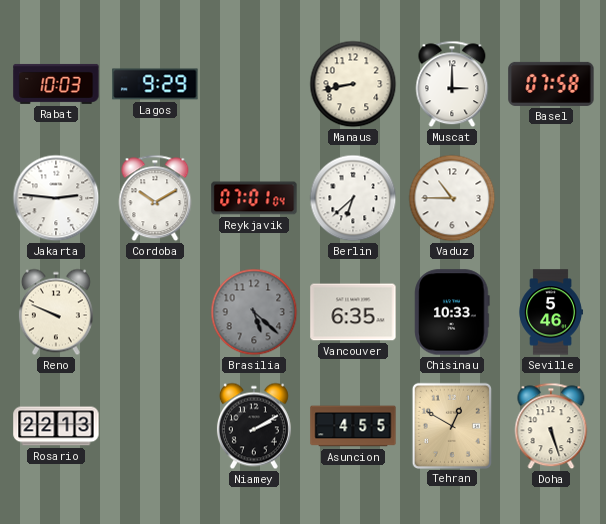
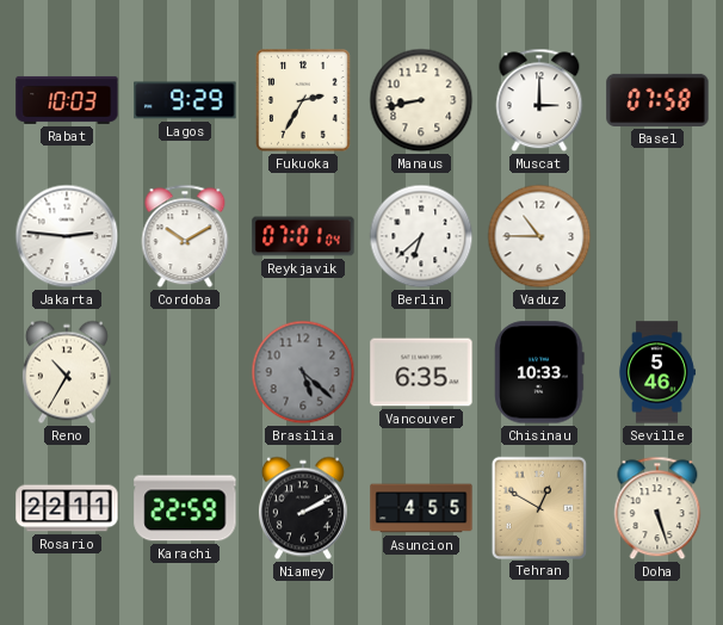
Fukuoka: none -> 2:35 (303, 100)
Reno: 9:49 -> 10:35 (67, 372)
Rosario: 22:13 -> 22:11 (67, 508)
Karachi: none -> 22:59 (185, 508)
